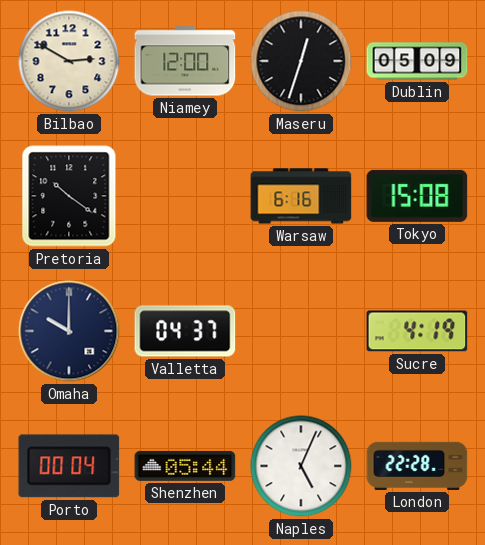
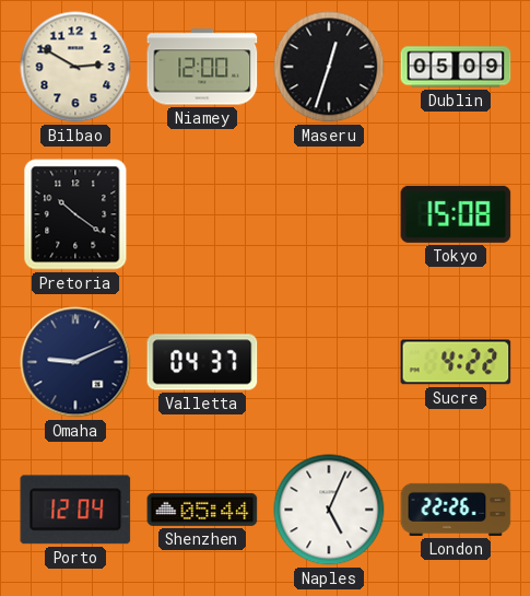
Warsaw: 6:16 -> none (301, 196)
Omaha: 10:00 -> 9:11 (75, 362)
Sucre: 4:19 -> 4:22 (456, 362)
Porto: 00:04 -> 12:04 (75, 510)
London: 22:28 -> 22:26 (456, 510)
